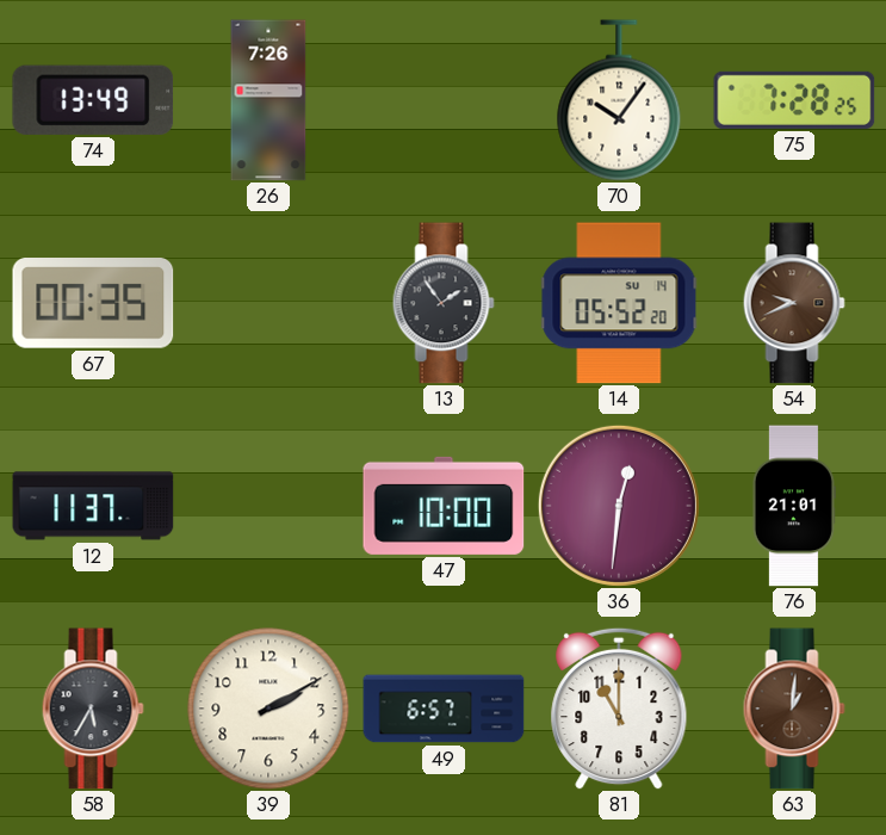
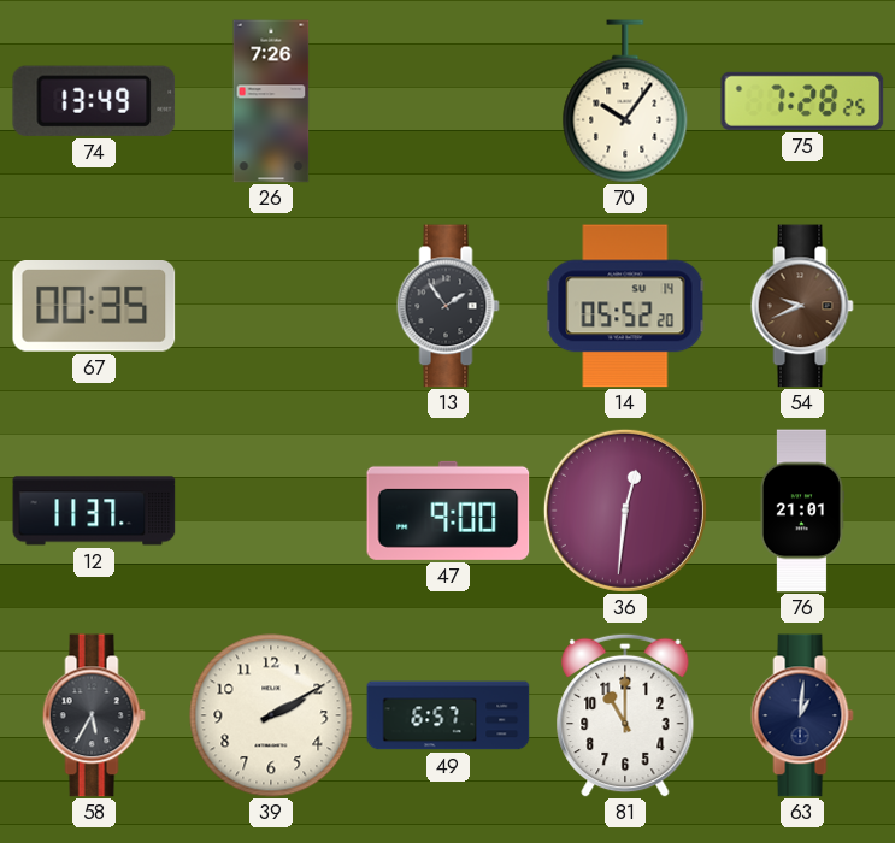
47: 10:00 -> 9:00 (448, 511)
63 dial: brown -> navy (802, 715)
